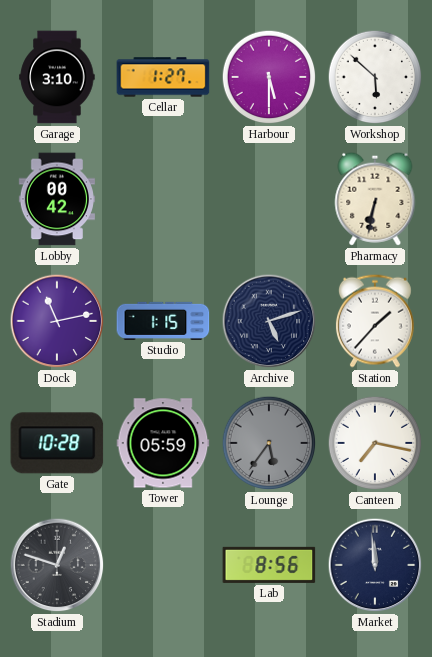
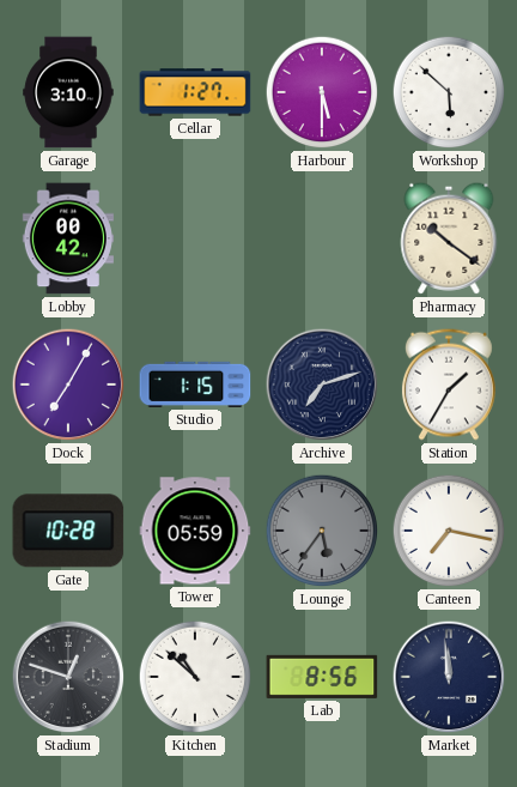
Pharmacy: 6:32 -> 10:21 (449, 238)
Dock: 11:13 -> 7:05 (68, 385)
Archive: 5:12 -> 7:12 (322, 385)
Station: 1:37 -> 1:35 (449, 385)
Kitchen: none -> 10:52 (195, 677)
